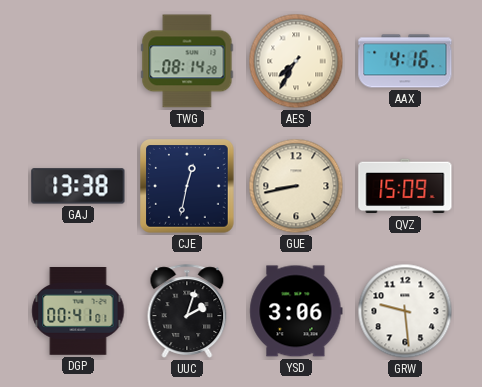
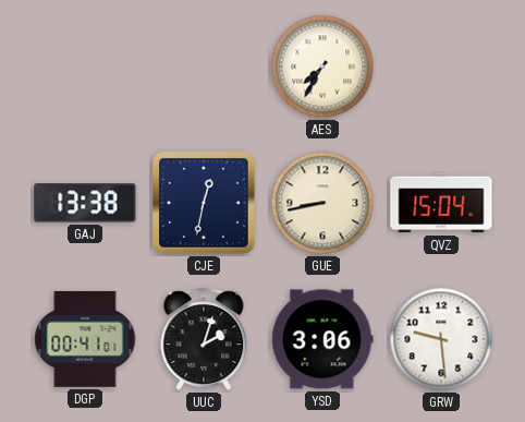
TWG: 08:14 -> none (187, 61)
AAX: 4:16 -> none (405, 61)
QVZ: 15:09 -> 15:04 (441, 203)
